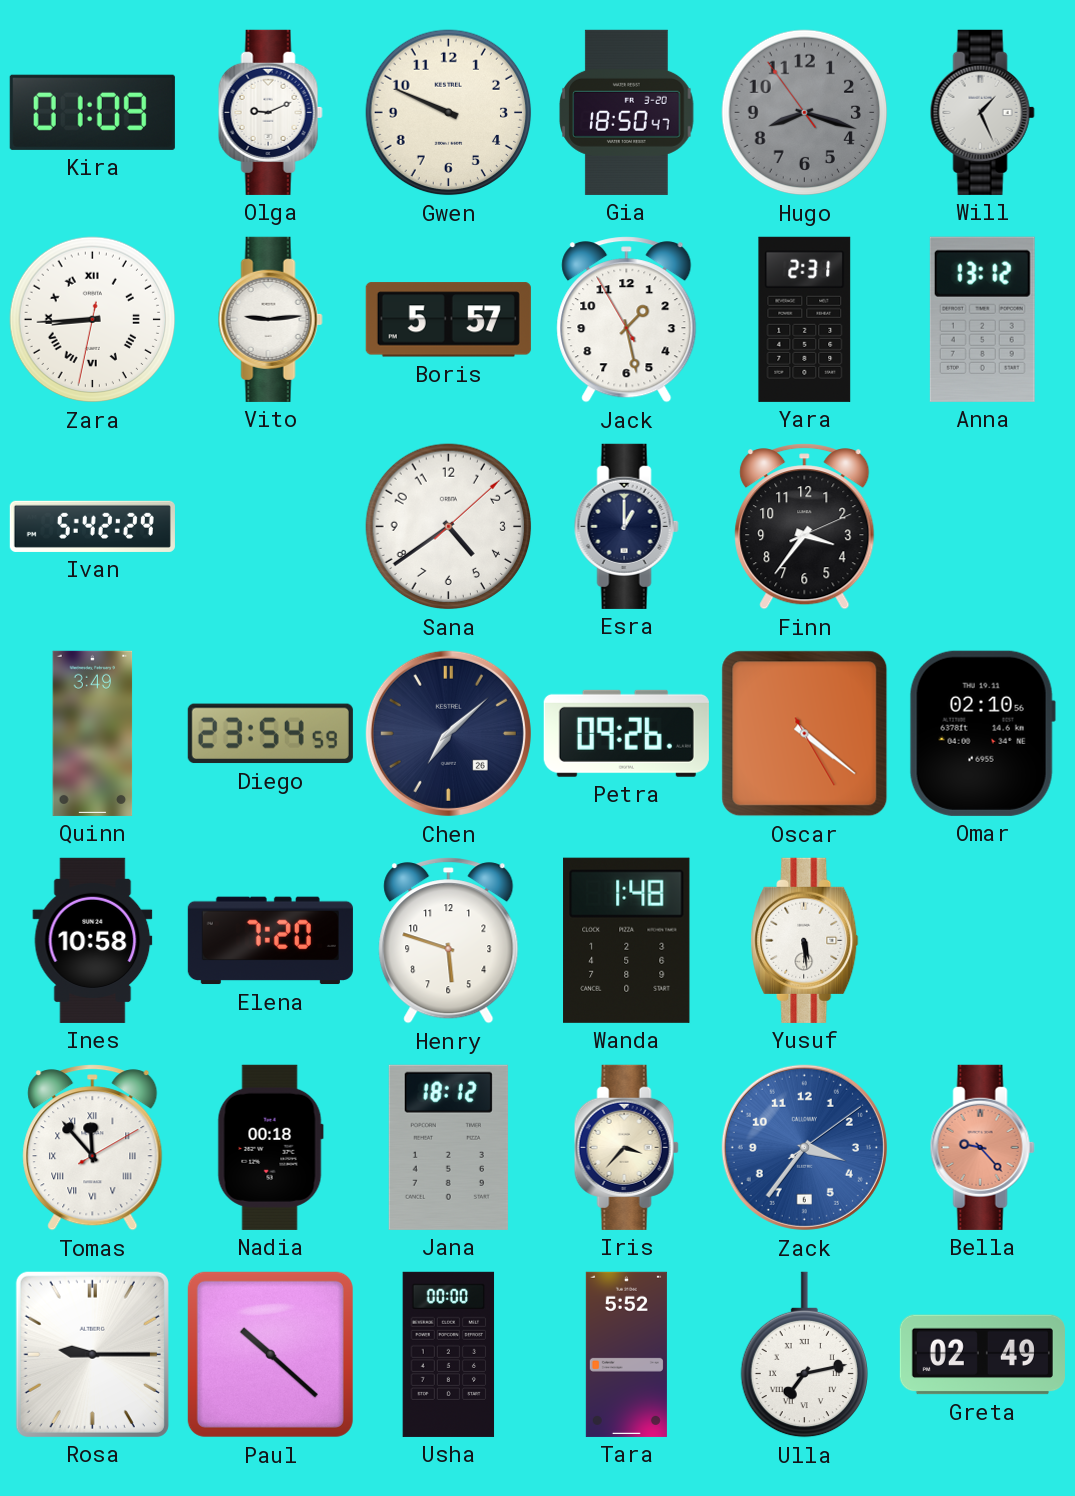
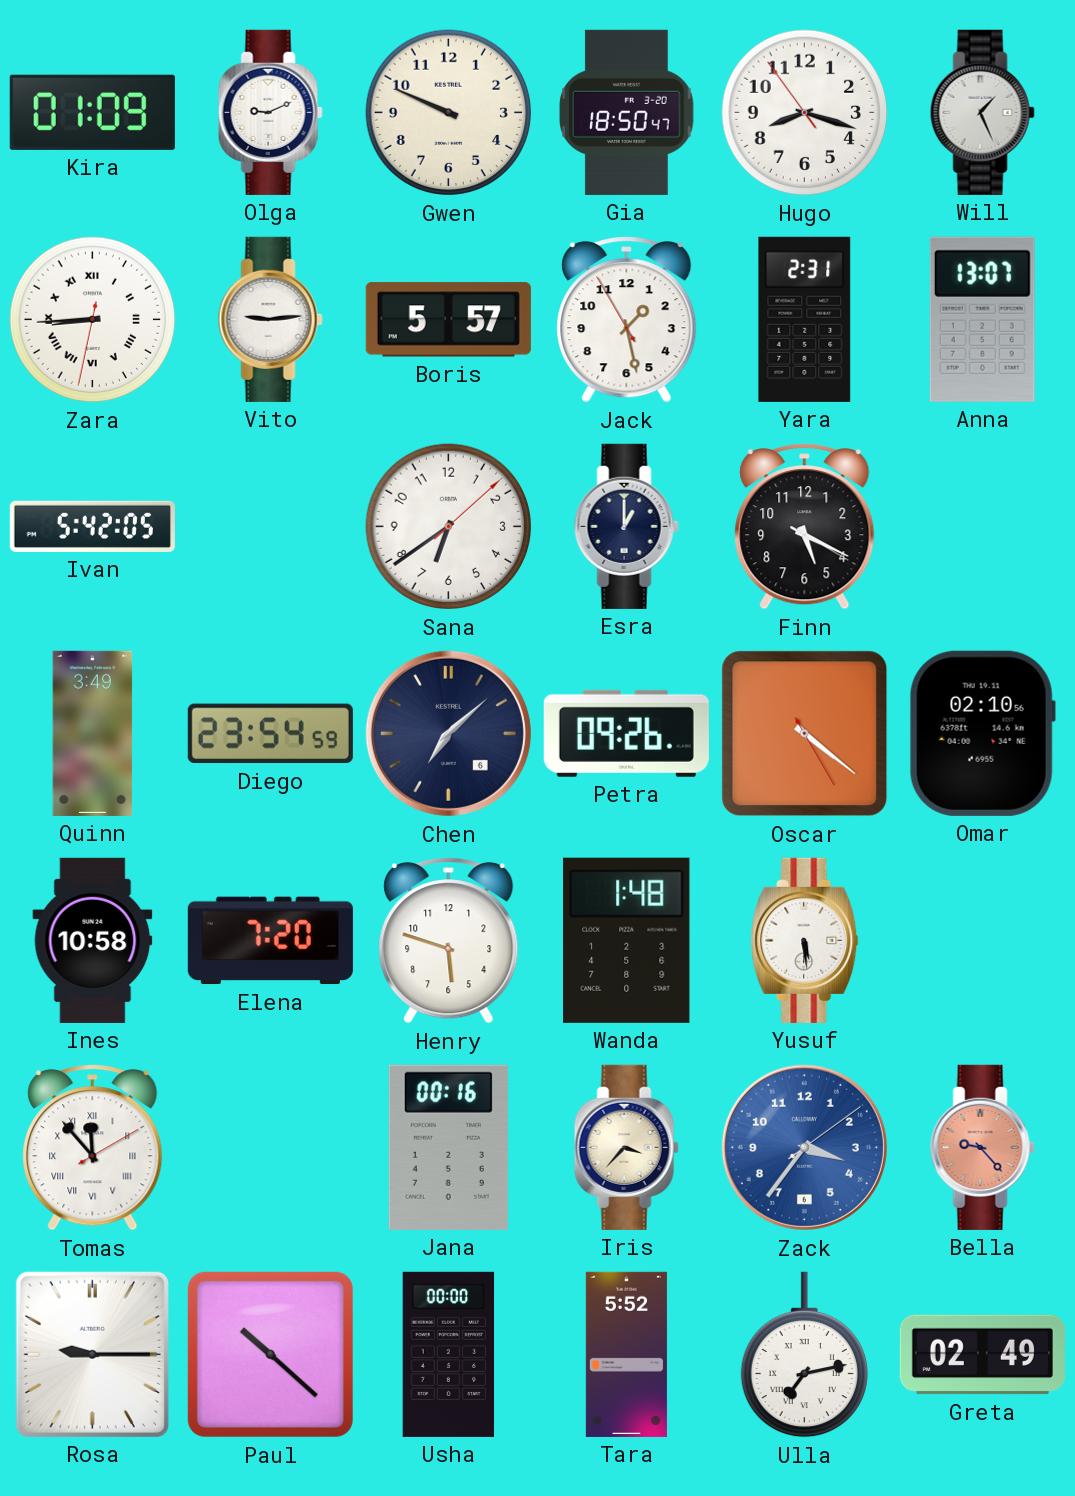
Hugo dial: grey -> white (805, 113)
Anna: 13:12 -> 13:07 (982, 319)
Ivan: 5:42:29 -> 5:42:05 (92, 526)
Sana: 4:39 -> 6:39 (449, 527)
Finn: 3:36 -> 5:19 (805, 527)
Chen date: 26 -> 6 (448, 733)
Nadia: 00:18 -> none (270, 1147)
Jana: 18:12 -> 00:16 (448, 1147)
